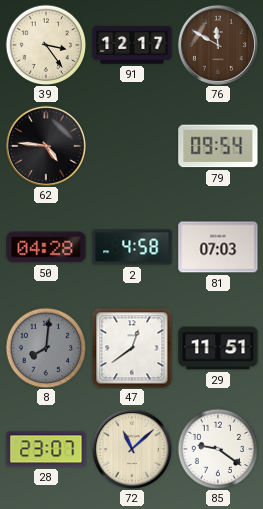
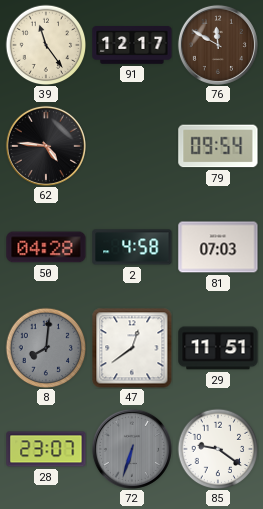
39: 3:24 -> 11:24 (46, 45)
72: 11:08 -> 6:33 (132, 449)
72 dial: cream -> grey (132, 449)
